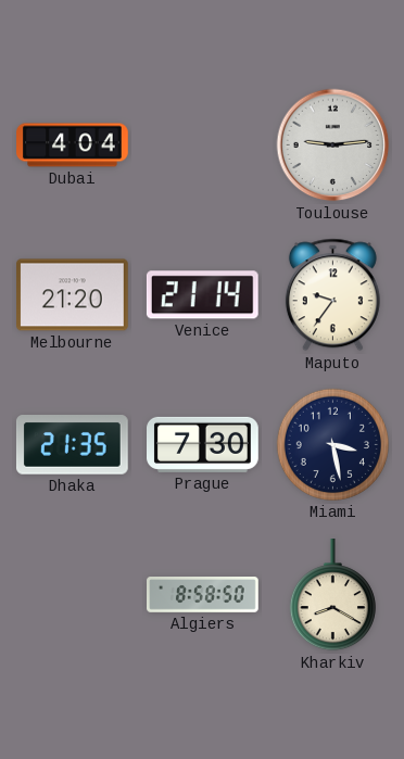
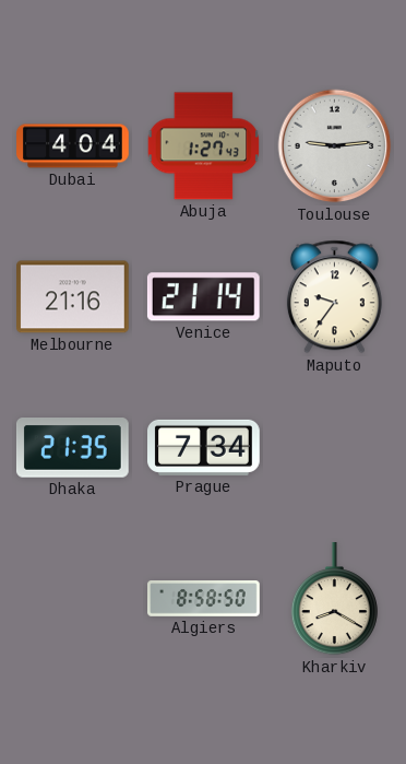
Abuja: none -> 1:27 (204, 146)
Melbourne: 21:20 -> 21:16 (73, 297)
Prague: 7:30 -> 7:34 (204, 447)
Miami: 3:28 -> none (332, 444)
